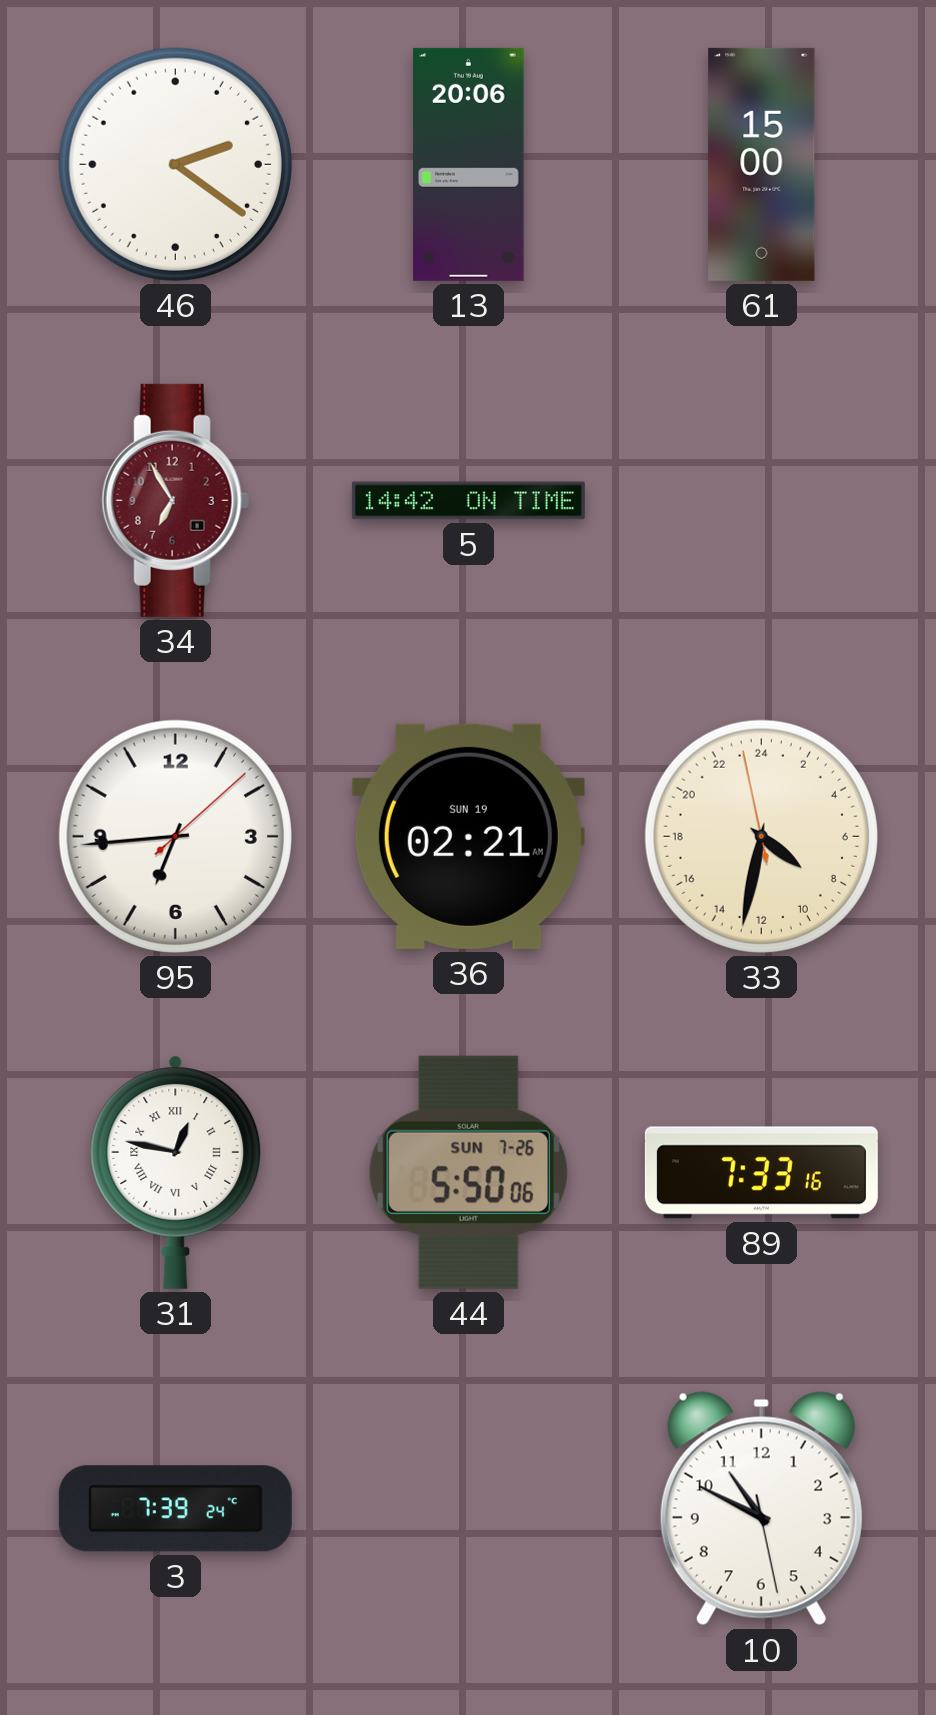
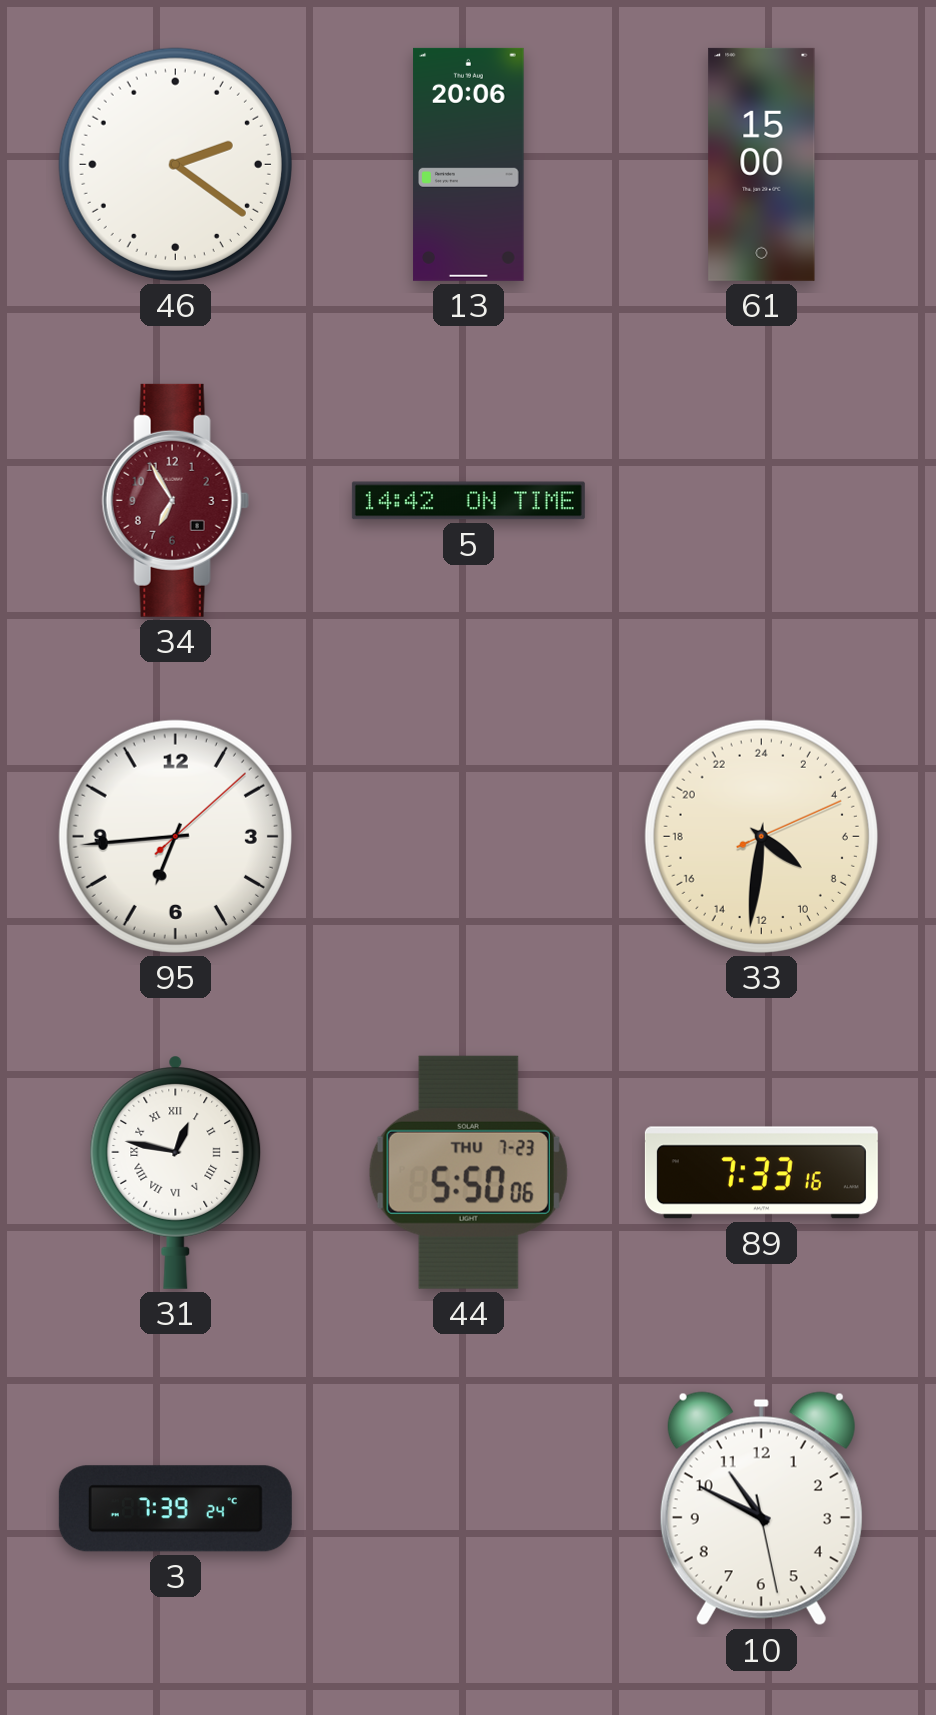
36: 02:21 -> none (468, 836)
33: 8:31:58 -> 8:31:11 (761, 836)
44 date: SUN 7-26 -> THU 7-23 (468, 1172)
